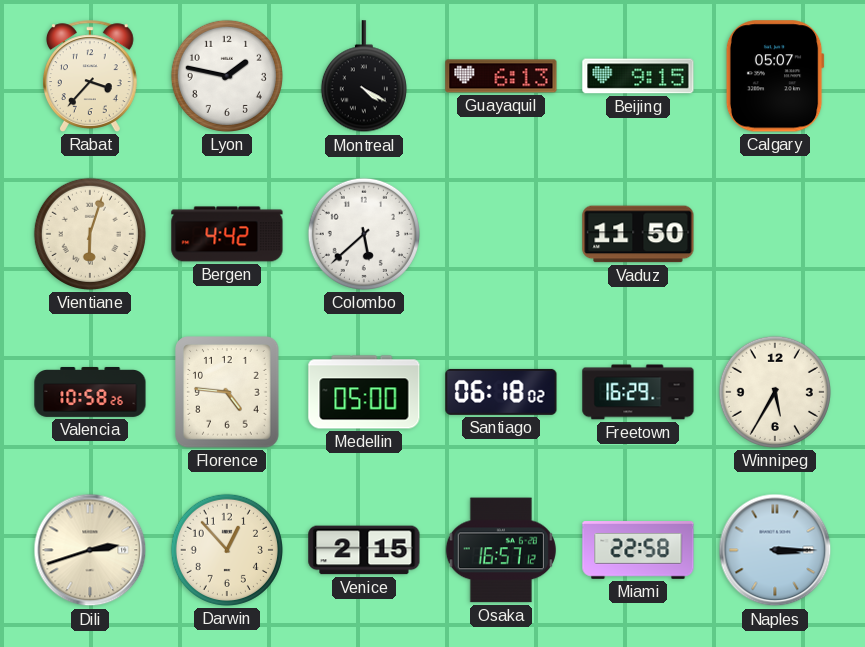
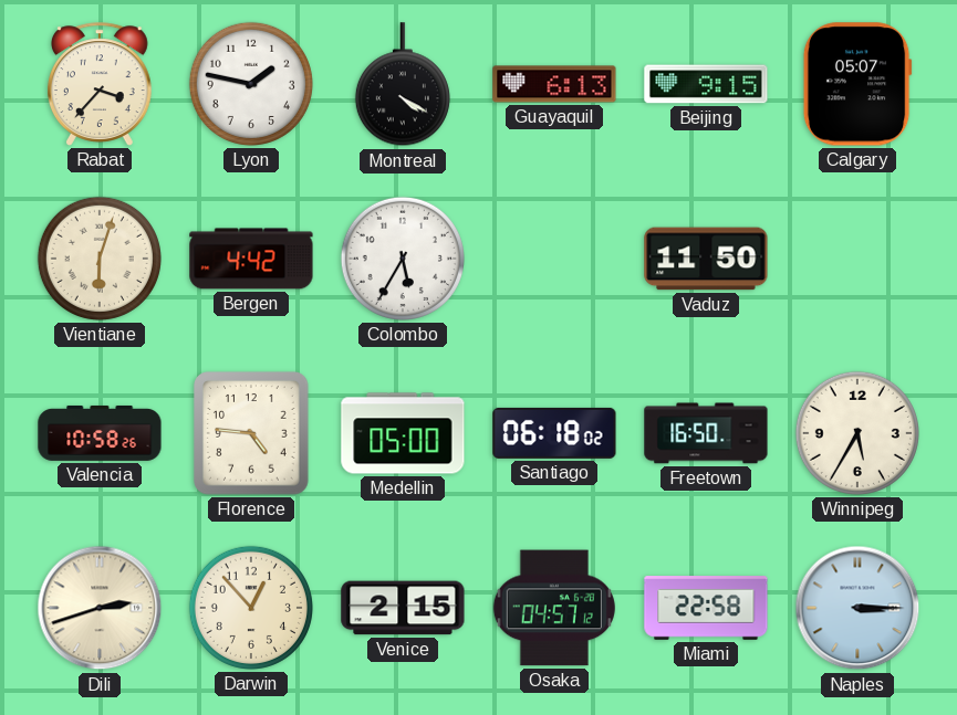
Colombo: 5:38 -> 5:35 (403, 259)
Freetown: 16:29 -> 16:50 (706, 433)
Osaka: 16:57 -> 04:57 (554, 608)
